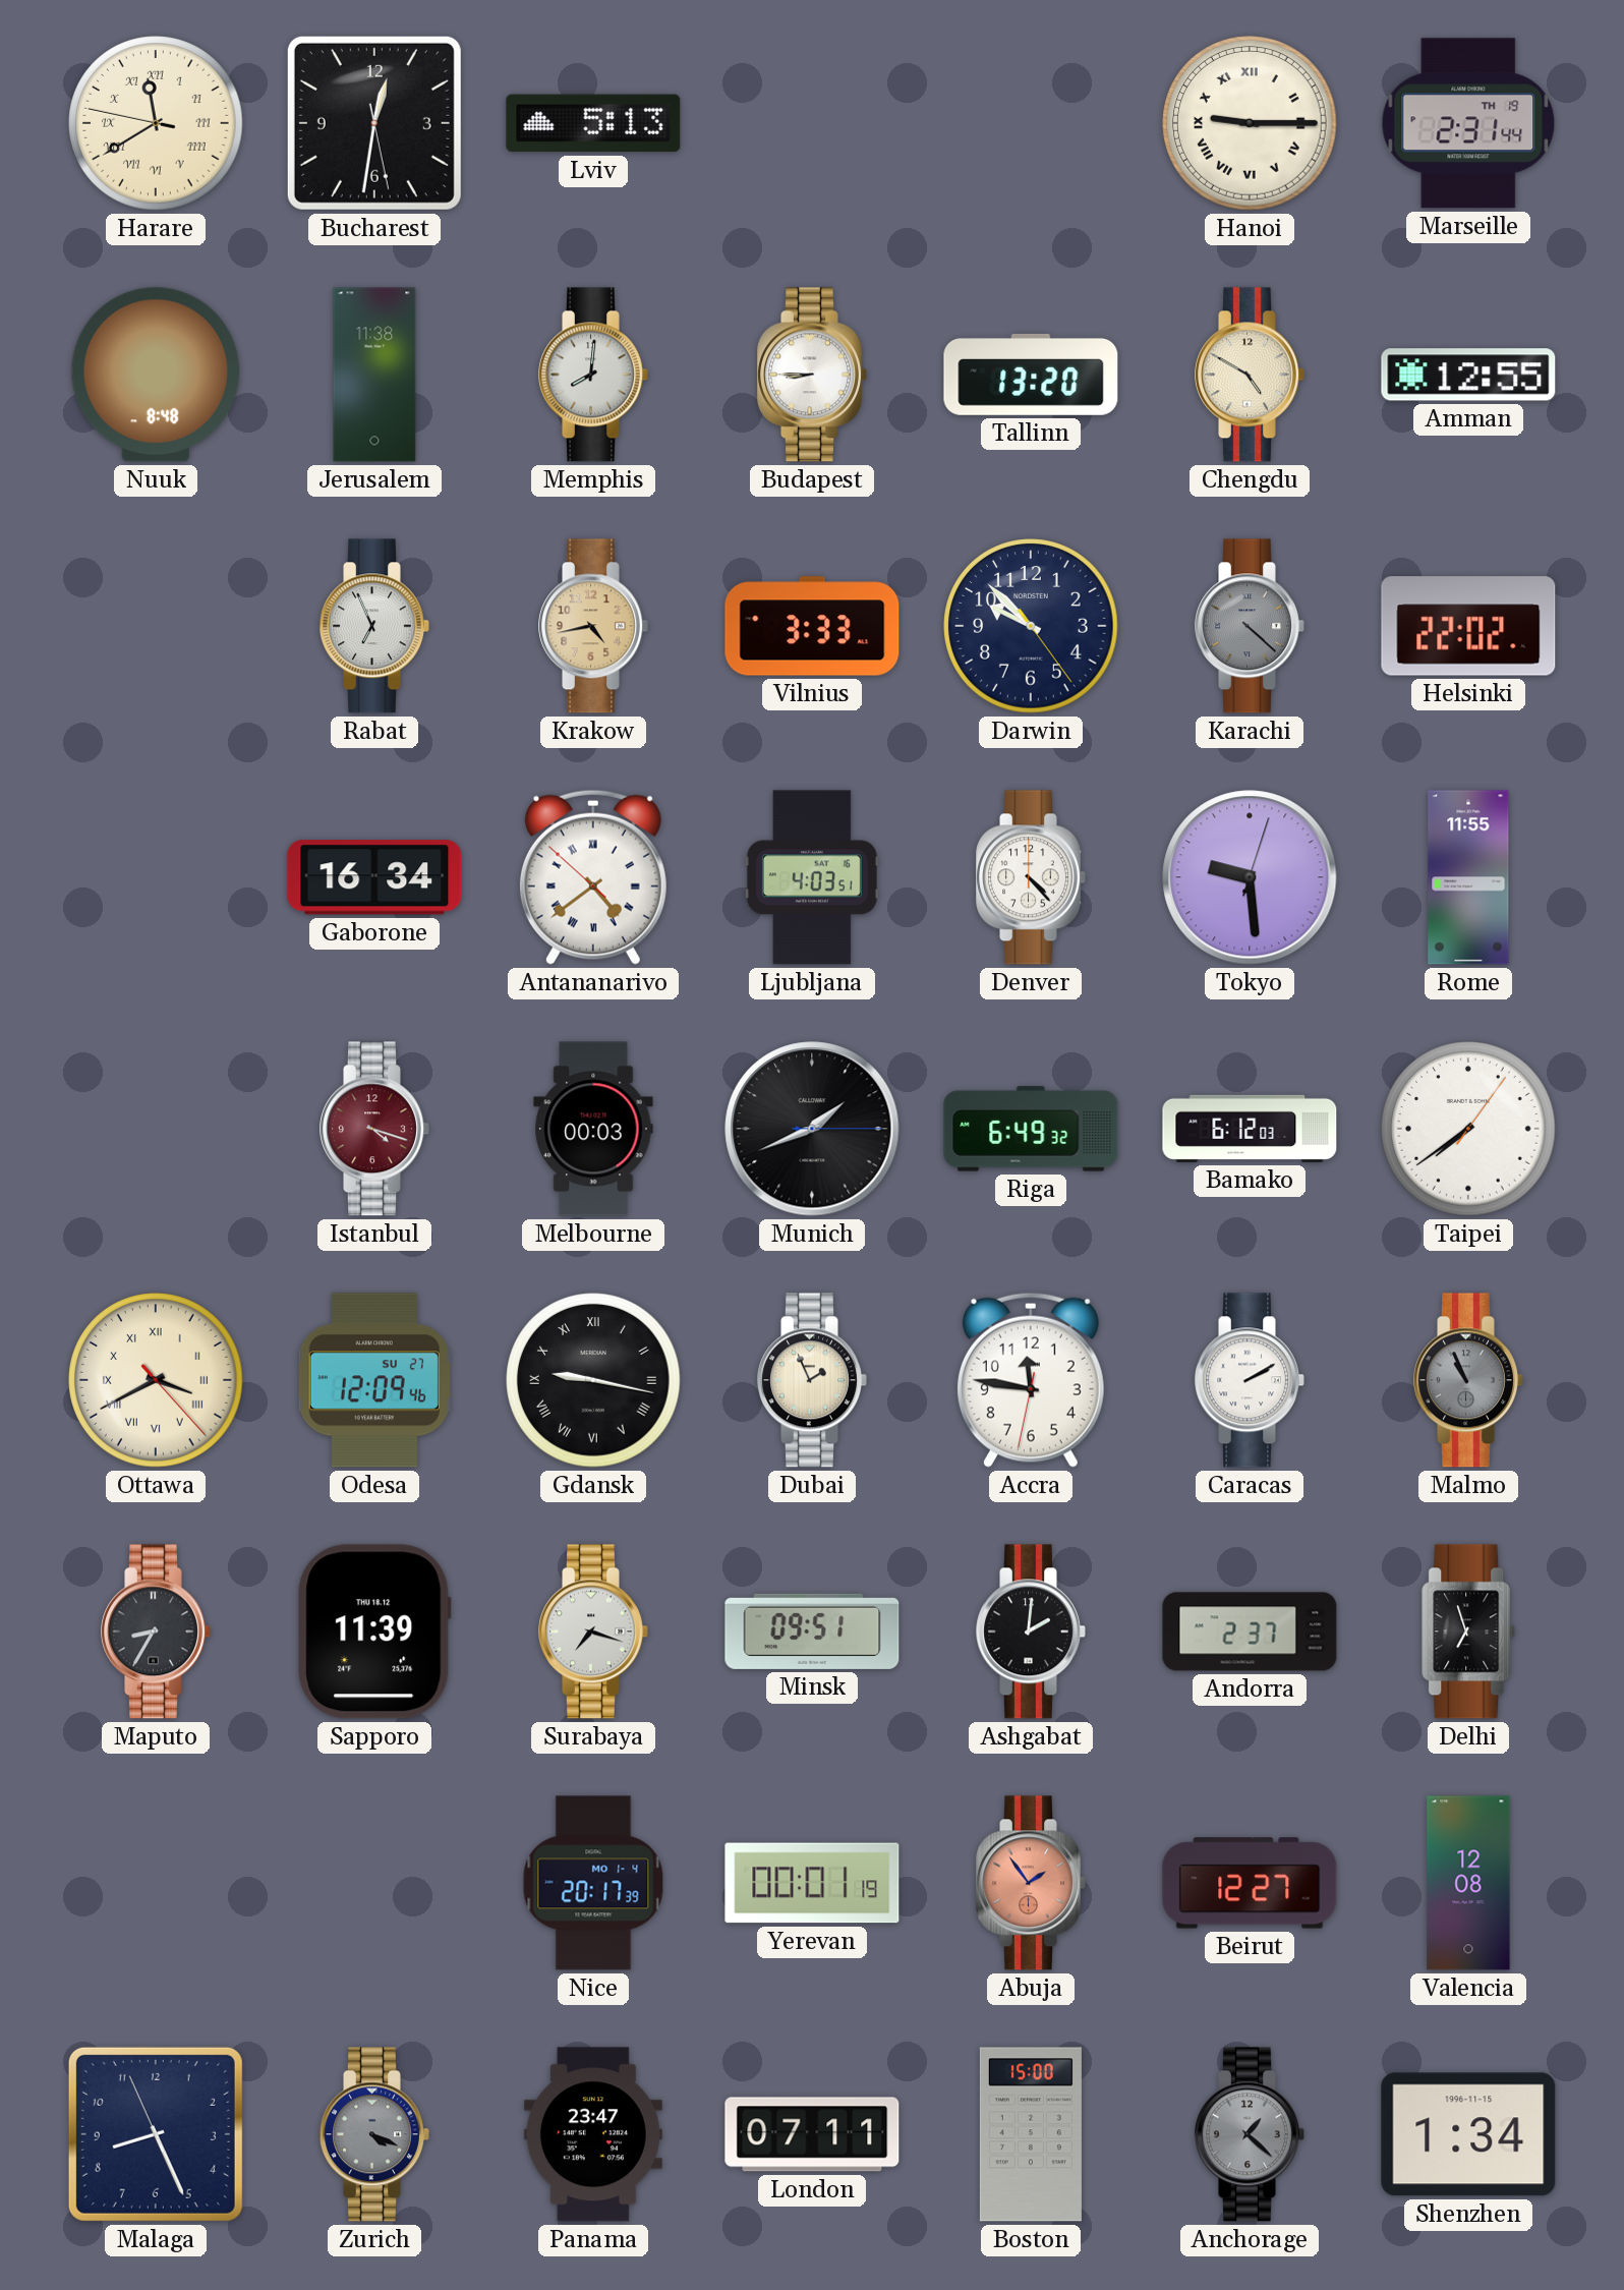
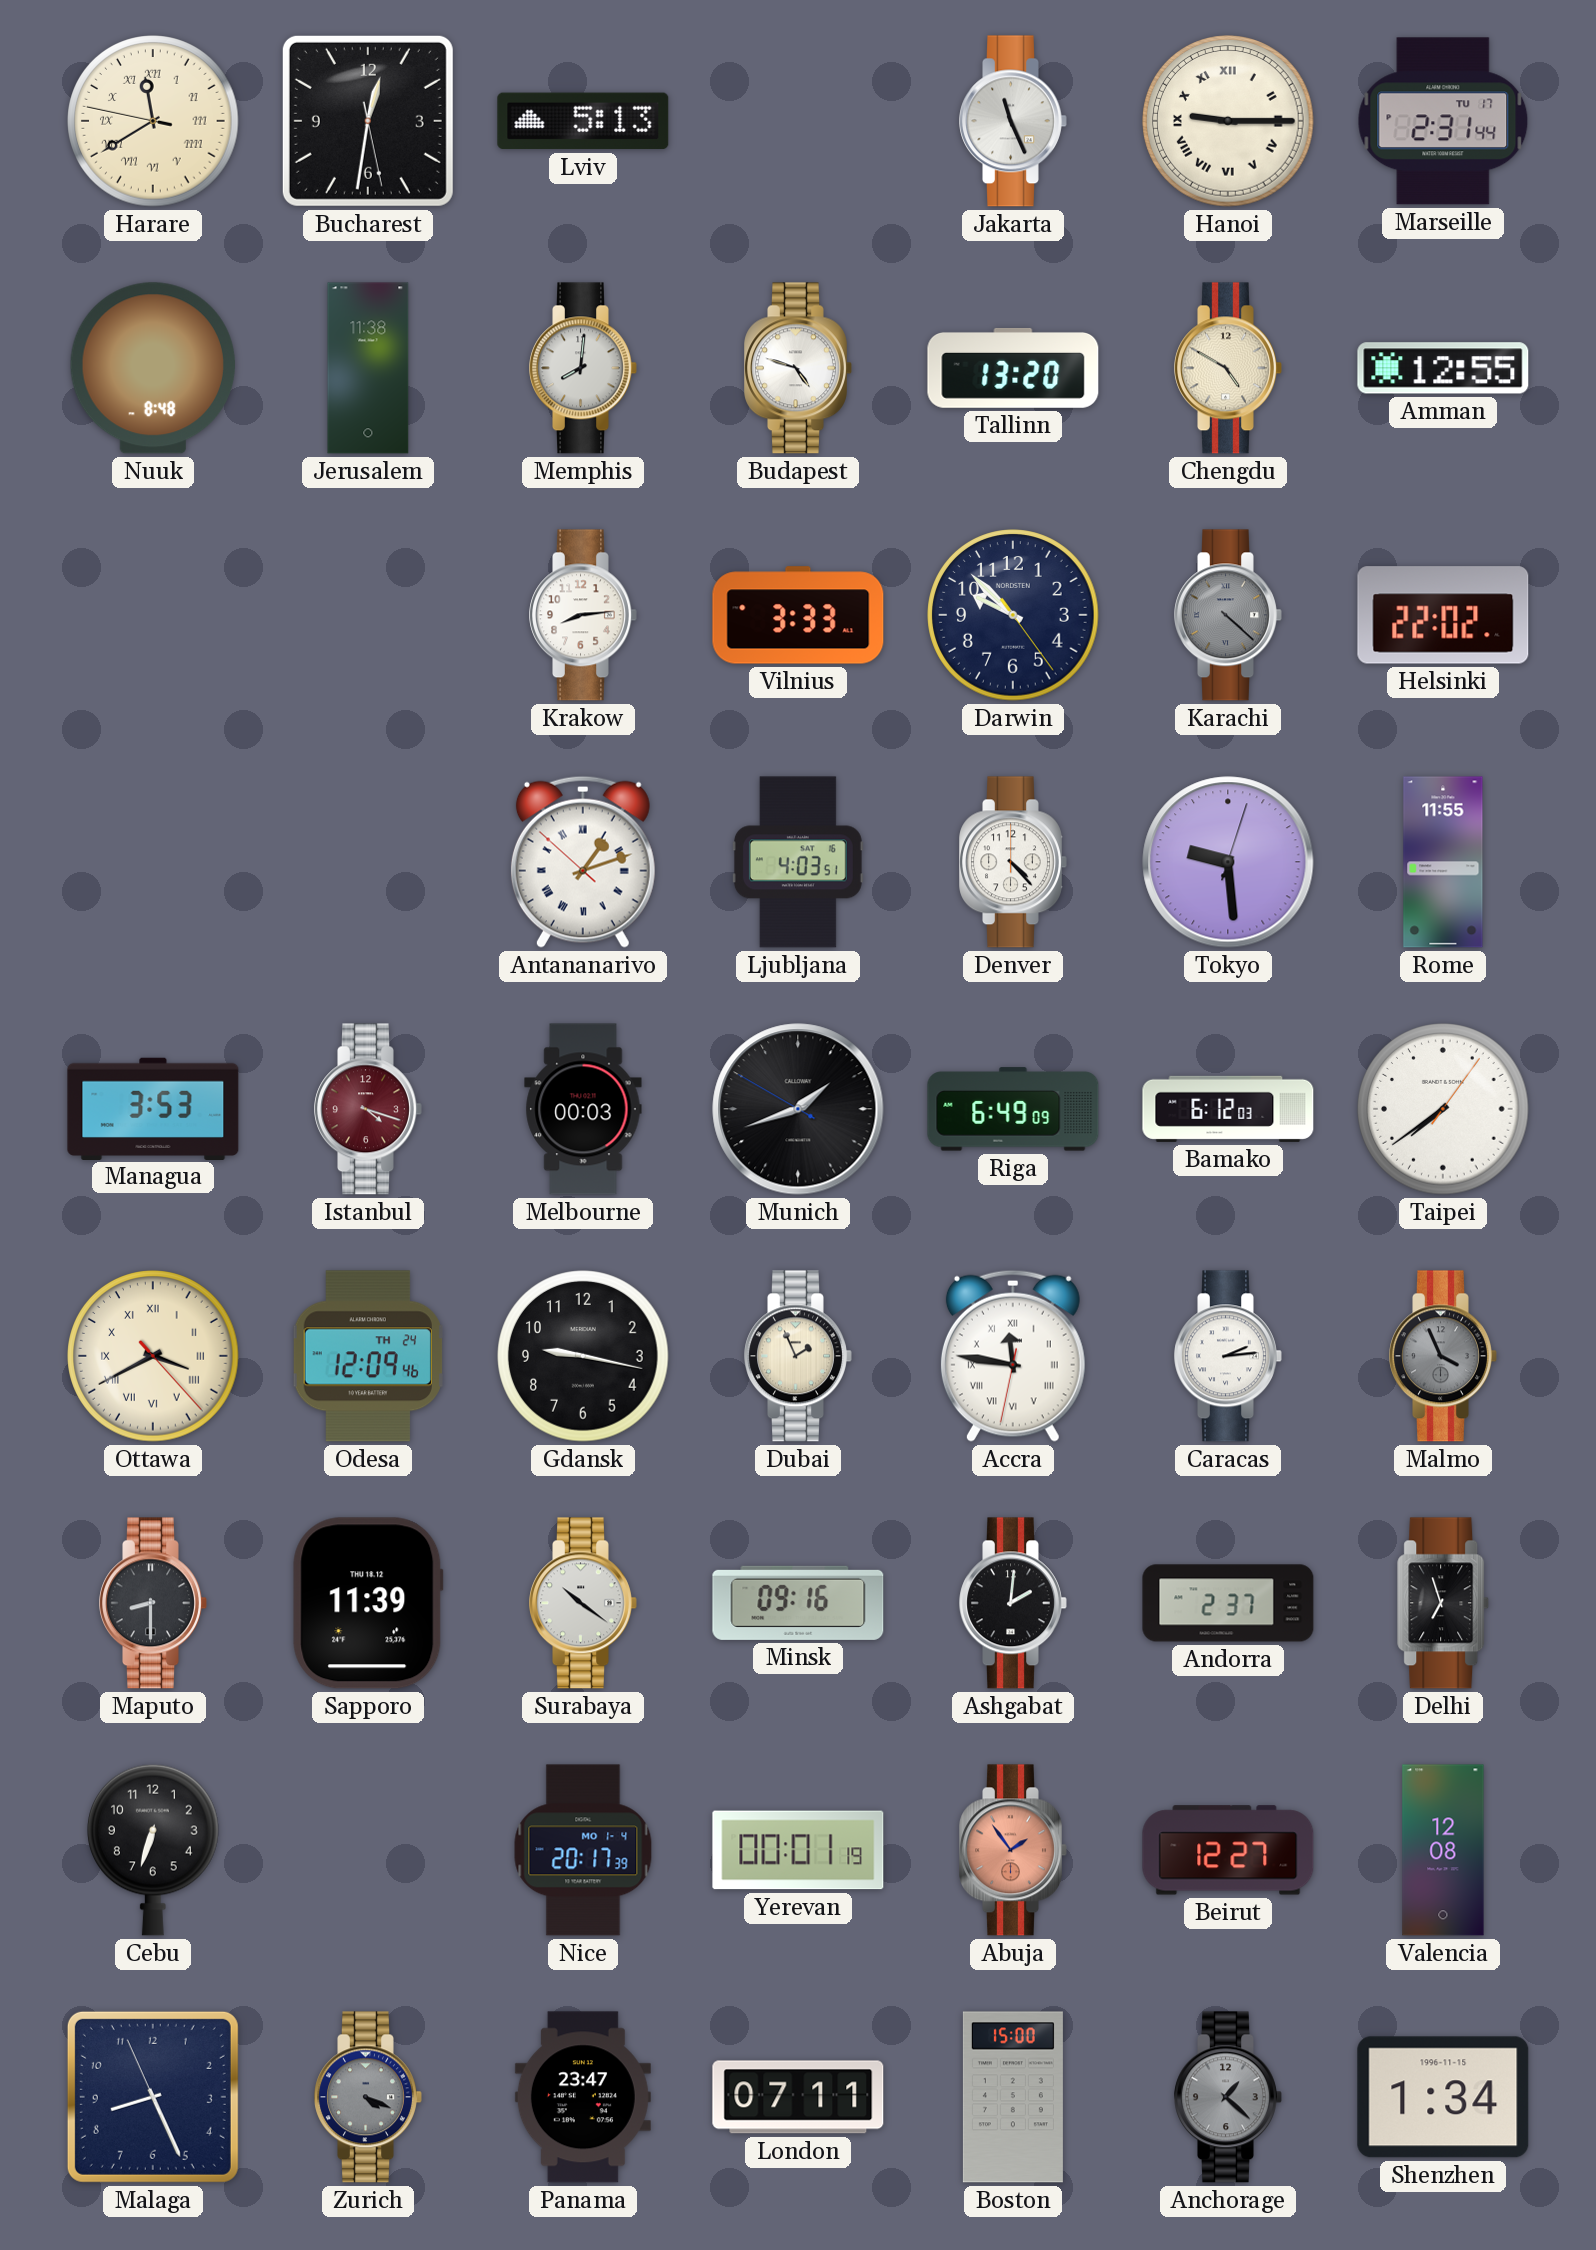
Jakarta: none -> 11:26 (1013, 121)
Marseille date: TH 19 -> TU 17 (1443, 121)
Budapest: 8:45 -> 4:48 (798, 368)
Rabat: 6:56 -> none (374, 626)
Krakow: 4:43 -> 8:14 (583, 615)
Krakow dial: champagne -> white (583, 615)
Gaborone: 16:34 -> none (374, 877)
Antananarivo: 4:38 -> 1:11 (583, 862)
Managua: none -> 3:53 (153, 1108)
Munich: 1:41:15 -> 1:41:50 (798, 1109)
Riga: 6:49:32 -> 6:49:09 (1013, 1109)
Odesa date: SU 27 -> TH 24 (368, 1356)
Gdansk numerals: Roman -> Arabic (583, 1356)
Accra numerals: Arabic -> Roman (1013, 1356)
Caracas: 2:10 -> 2:14 (1228, 1356)
Malmo: 10:56 -> 3:56 (1443, 1356)
Maputo: 8:35 -> 8:30 (153, 1603)
Surabaya: 7:18 -> 10:21 (583, 1603)
Minsk: 09:51 -> 09:16 (798, 1603)
Cebu: none -> 6:33 (154, 1850)
